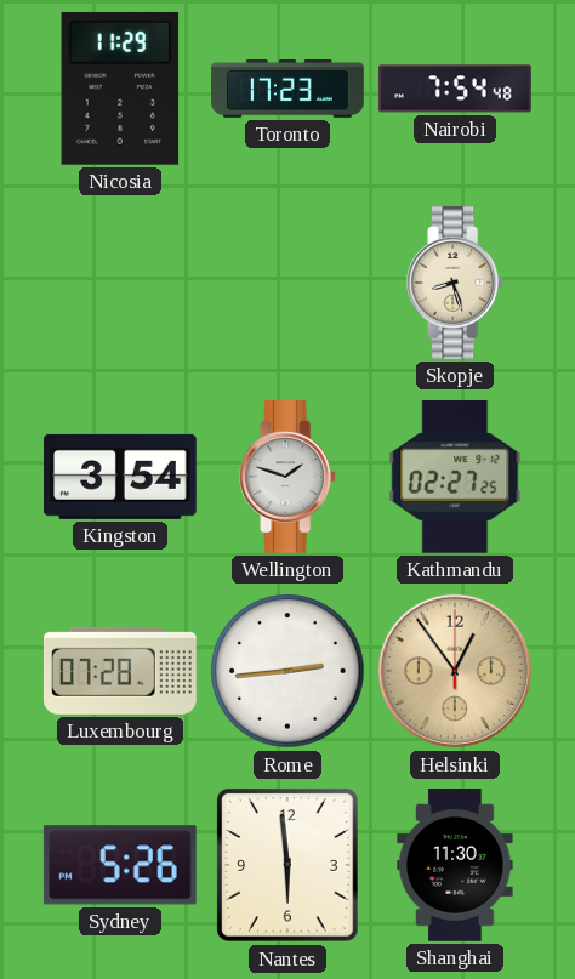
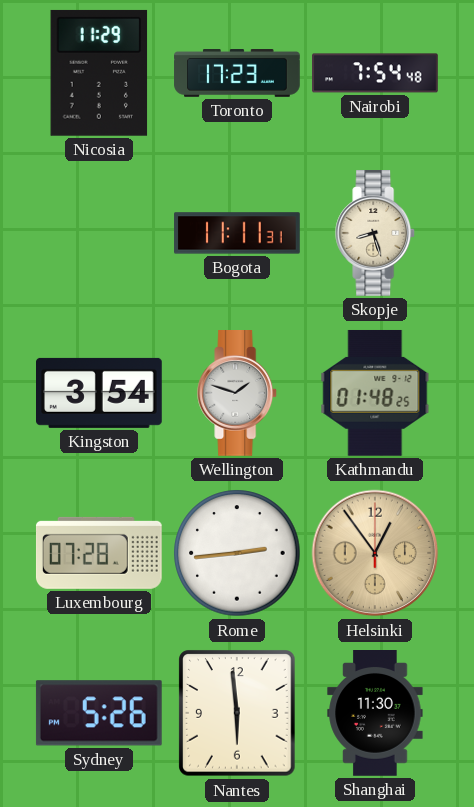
Bogota: none -> 11:11 (237, 233)
Kathmandu: 02:27 -> 01:48 (375, 393)
